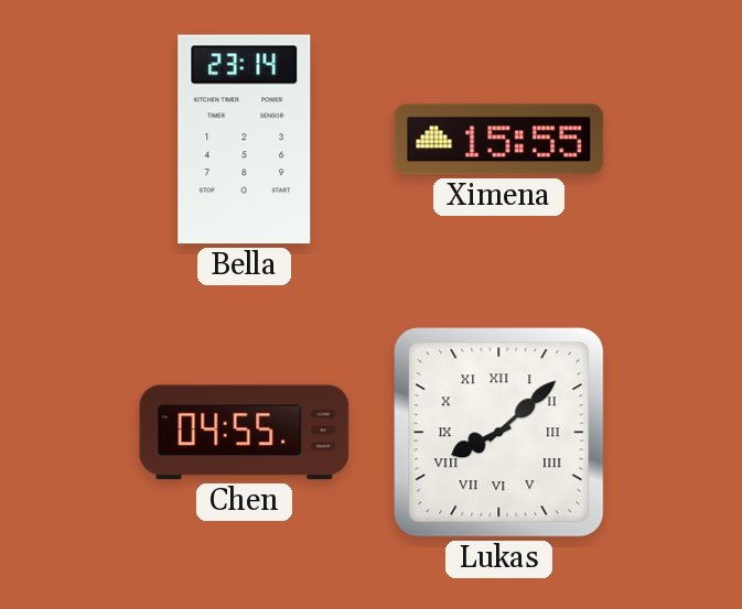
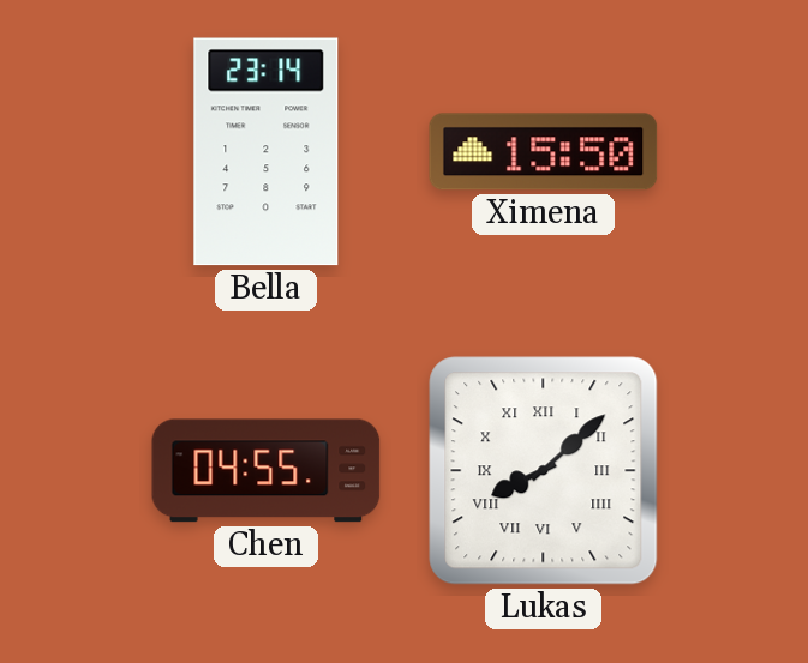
Ximena: 15:55 -> 15:50 (544, 152)
